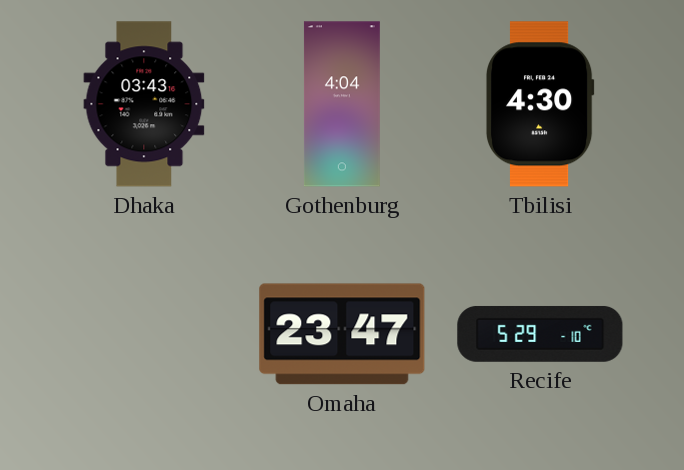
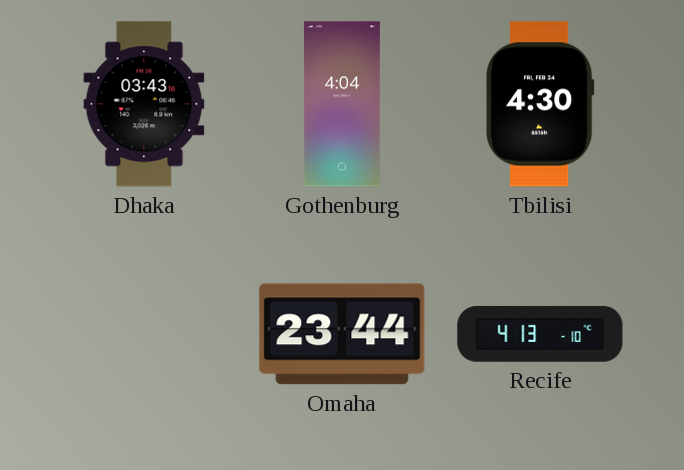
Omaha: 23:47 -> 23:44 (342, 334)
Recife: 5:29 -> 4:13 (540, 334)
